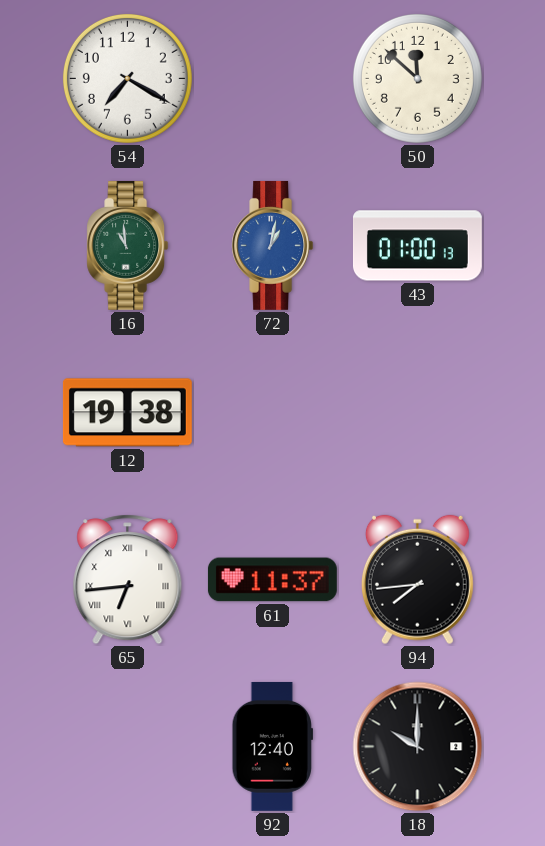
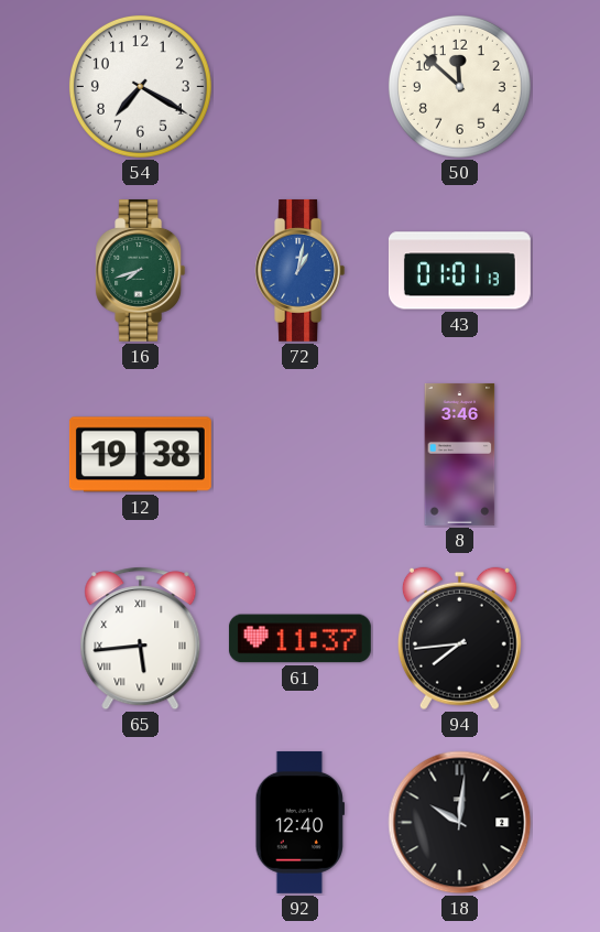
16: 10:59 -> 7:42 (141, 270)
43: 01:00 -> 01:01 (459, 271)
8: none -> 3:46 (460, 454)
65: 6:44 -> 5:44 (141, 639)
18: 10:00 -> 10:01 (460, 823)
